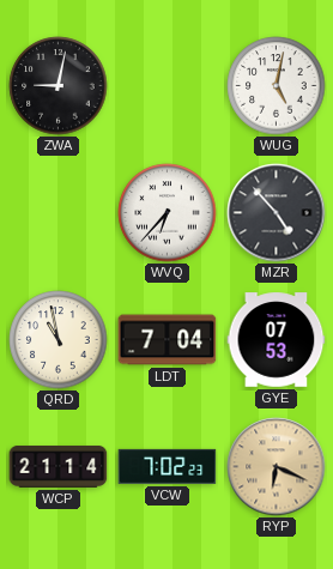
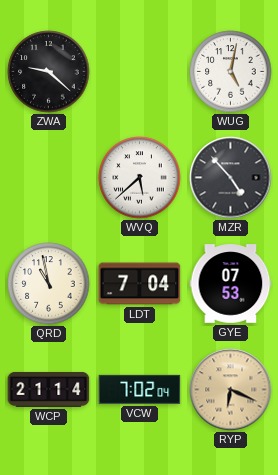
ZWA: 9:02 -> 9:22 (49, 72)
WVQ: 6:37 -> 5:38 (140, 178)
VCW: 7:02:23 -> 7:02:04 (140, 389)
